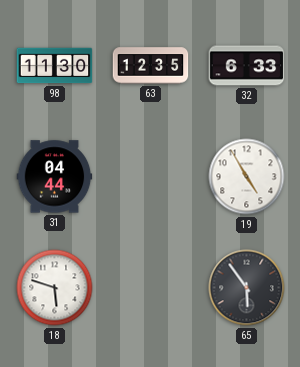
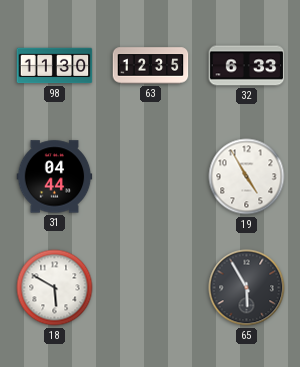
18: 5:48 -> 5:50 (55, 288)
65: 5:54 -> 5:55 (247, 288)
